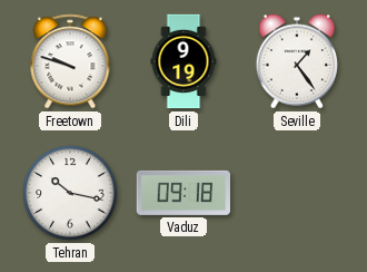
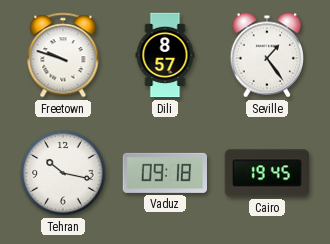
Dili: 9:19 -> 8:57 (165, 55)
Cairo: none -> 19:45 (266, 173)
